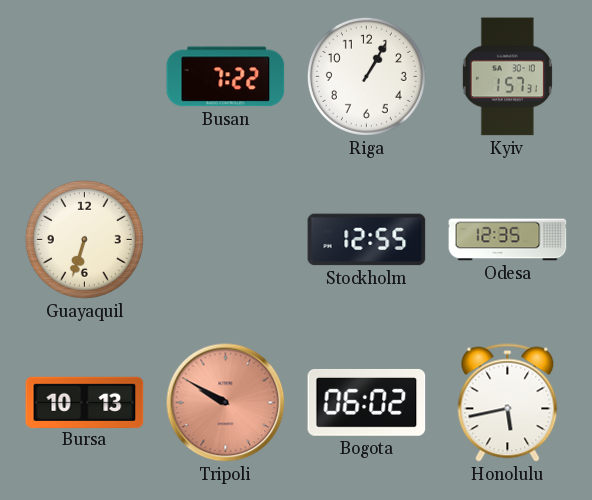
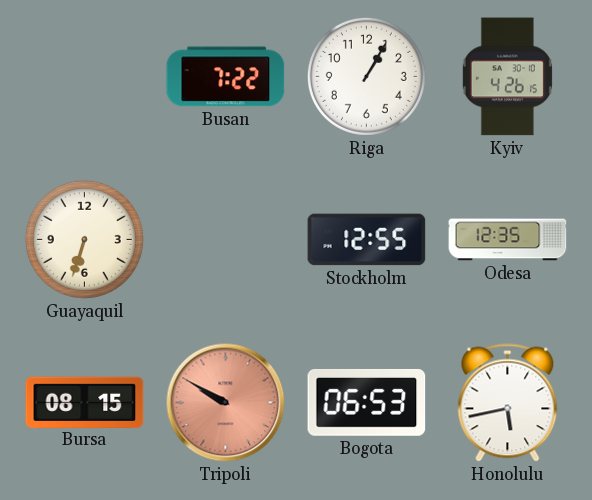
Kyiv: 1:57 -> 4:26 (507, 77)
Bursa: 10:13 -> 08:15 (85, 402)
Bogota: 06:02 -> 06:53 (367, 403)
